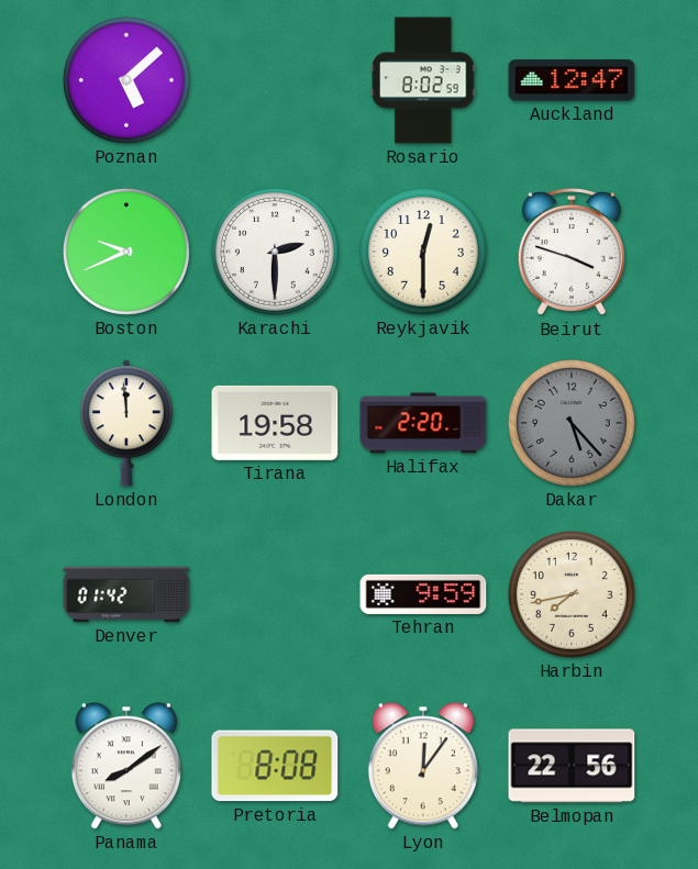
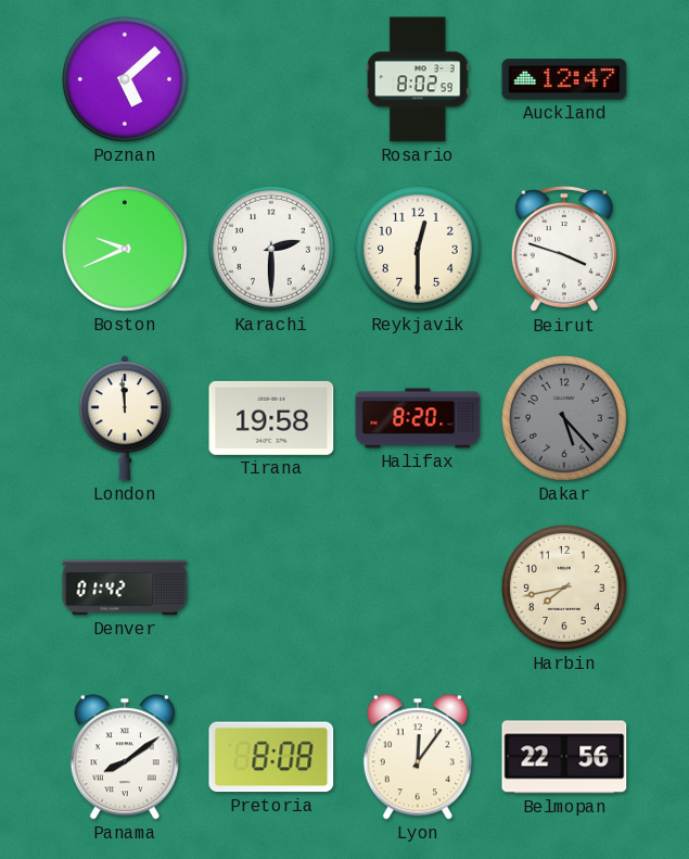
Halifax: 2:20 -> 8:20 (418, 418)
Tehran: 9:59 -> none (423, 594)
